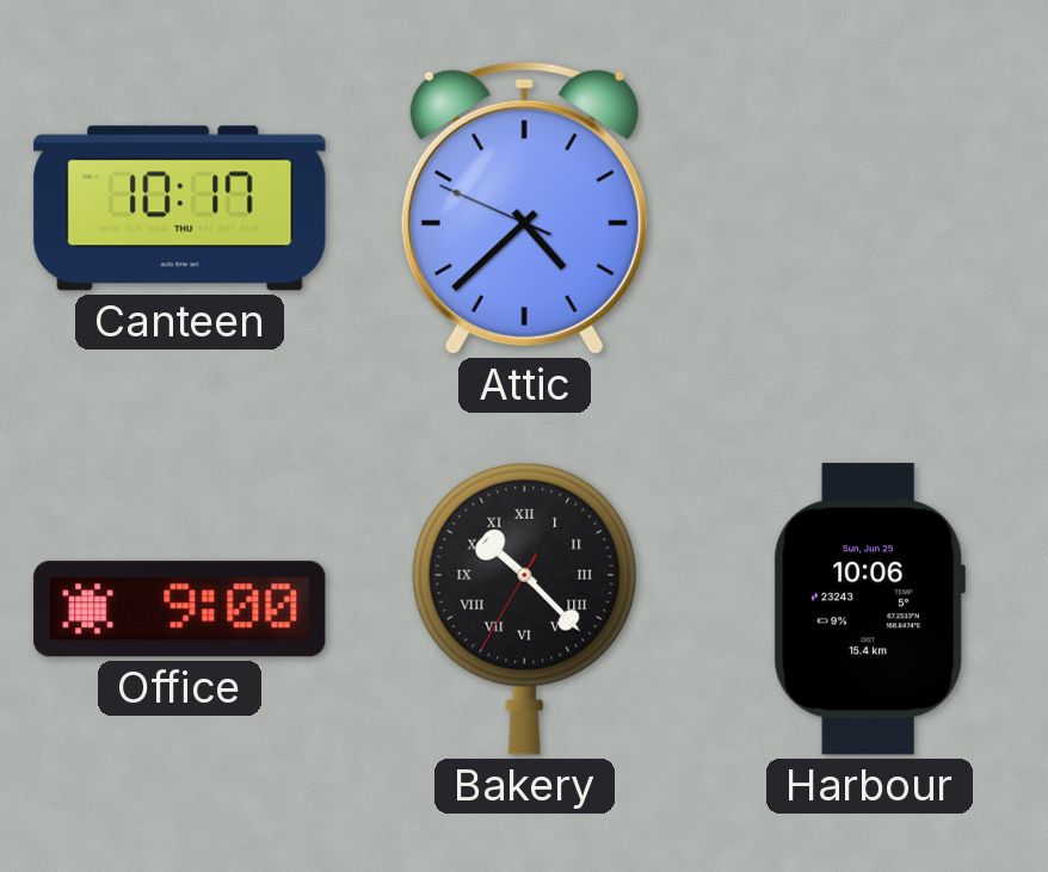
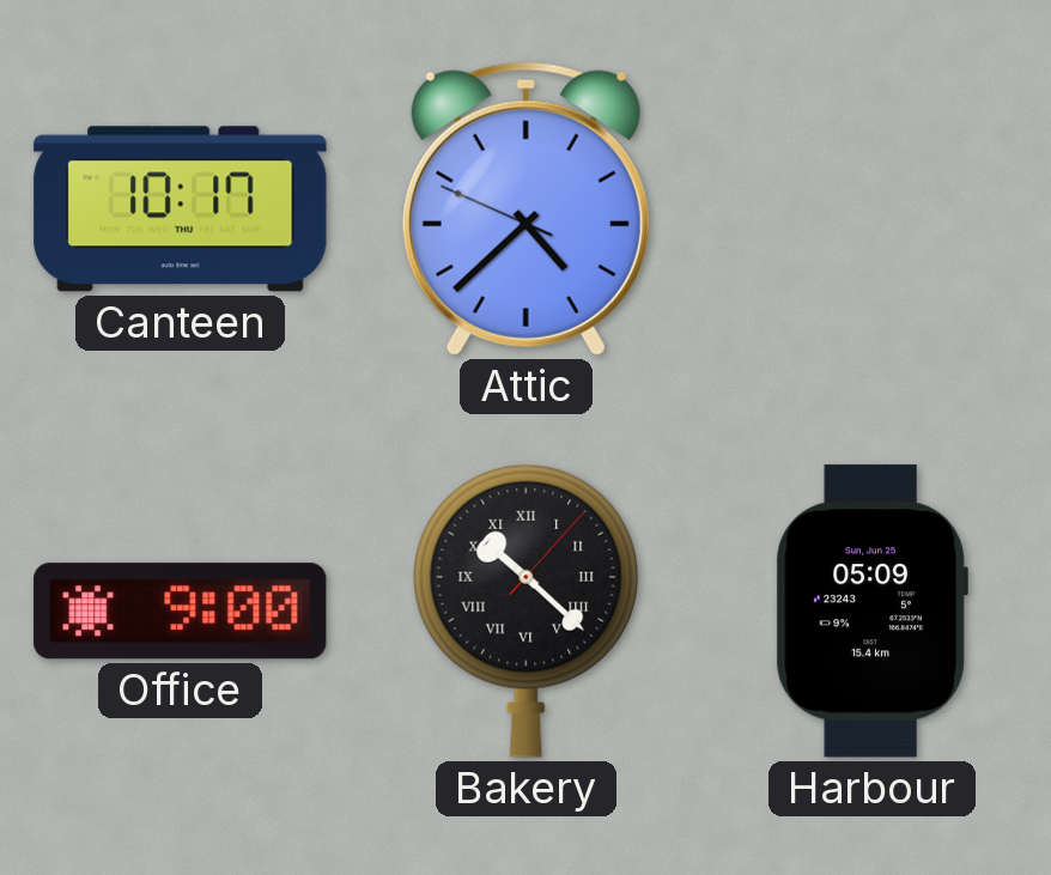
Bakery: 10:22:35 -> 10:22:07 (527, 610)
Harbour: 10:06 -> 05:09 (871, 612)
